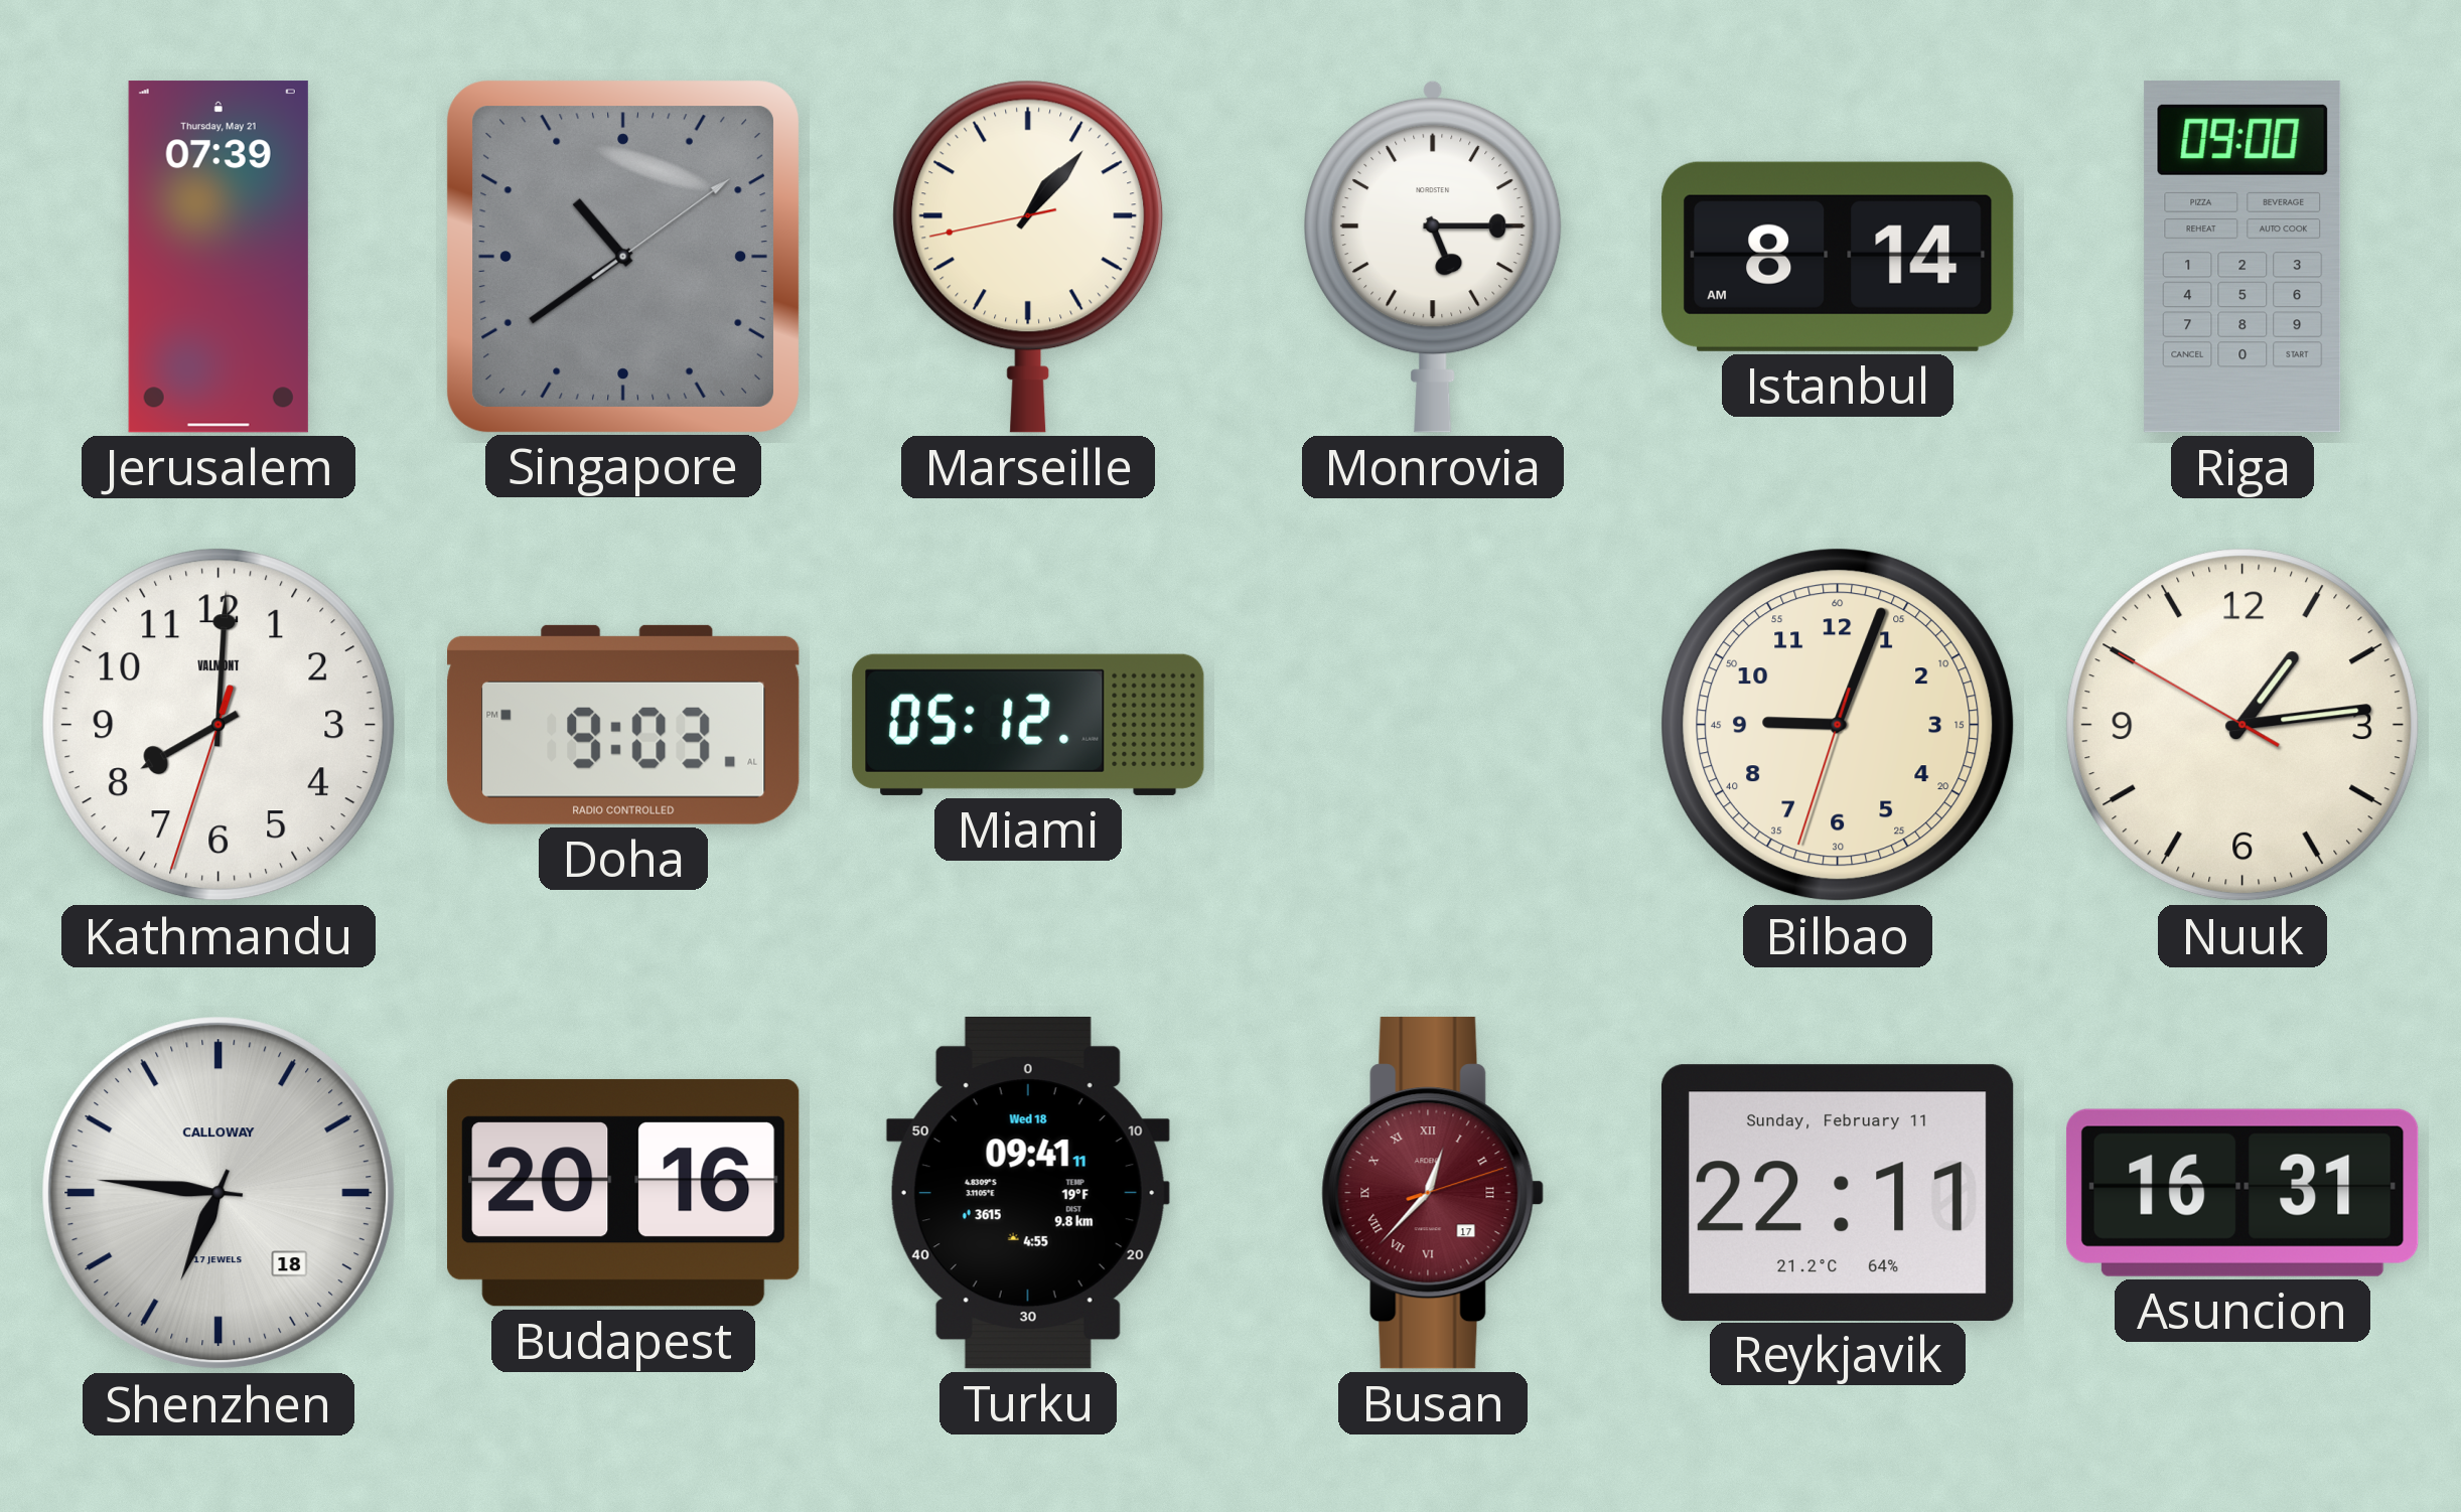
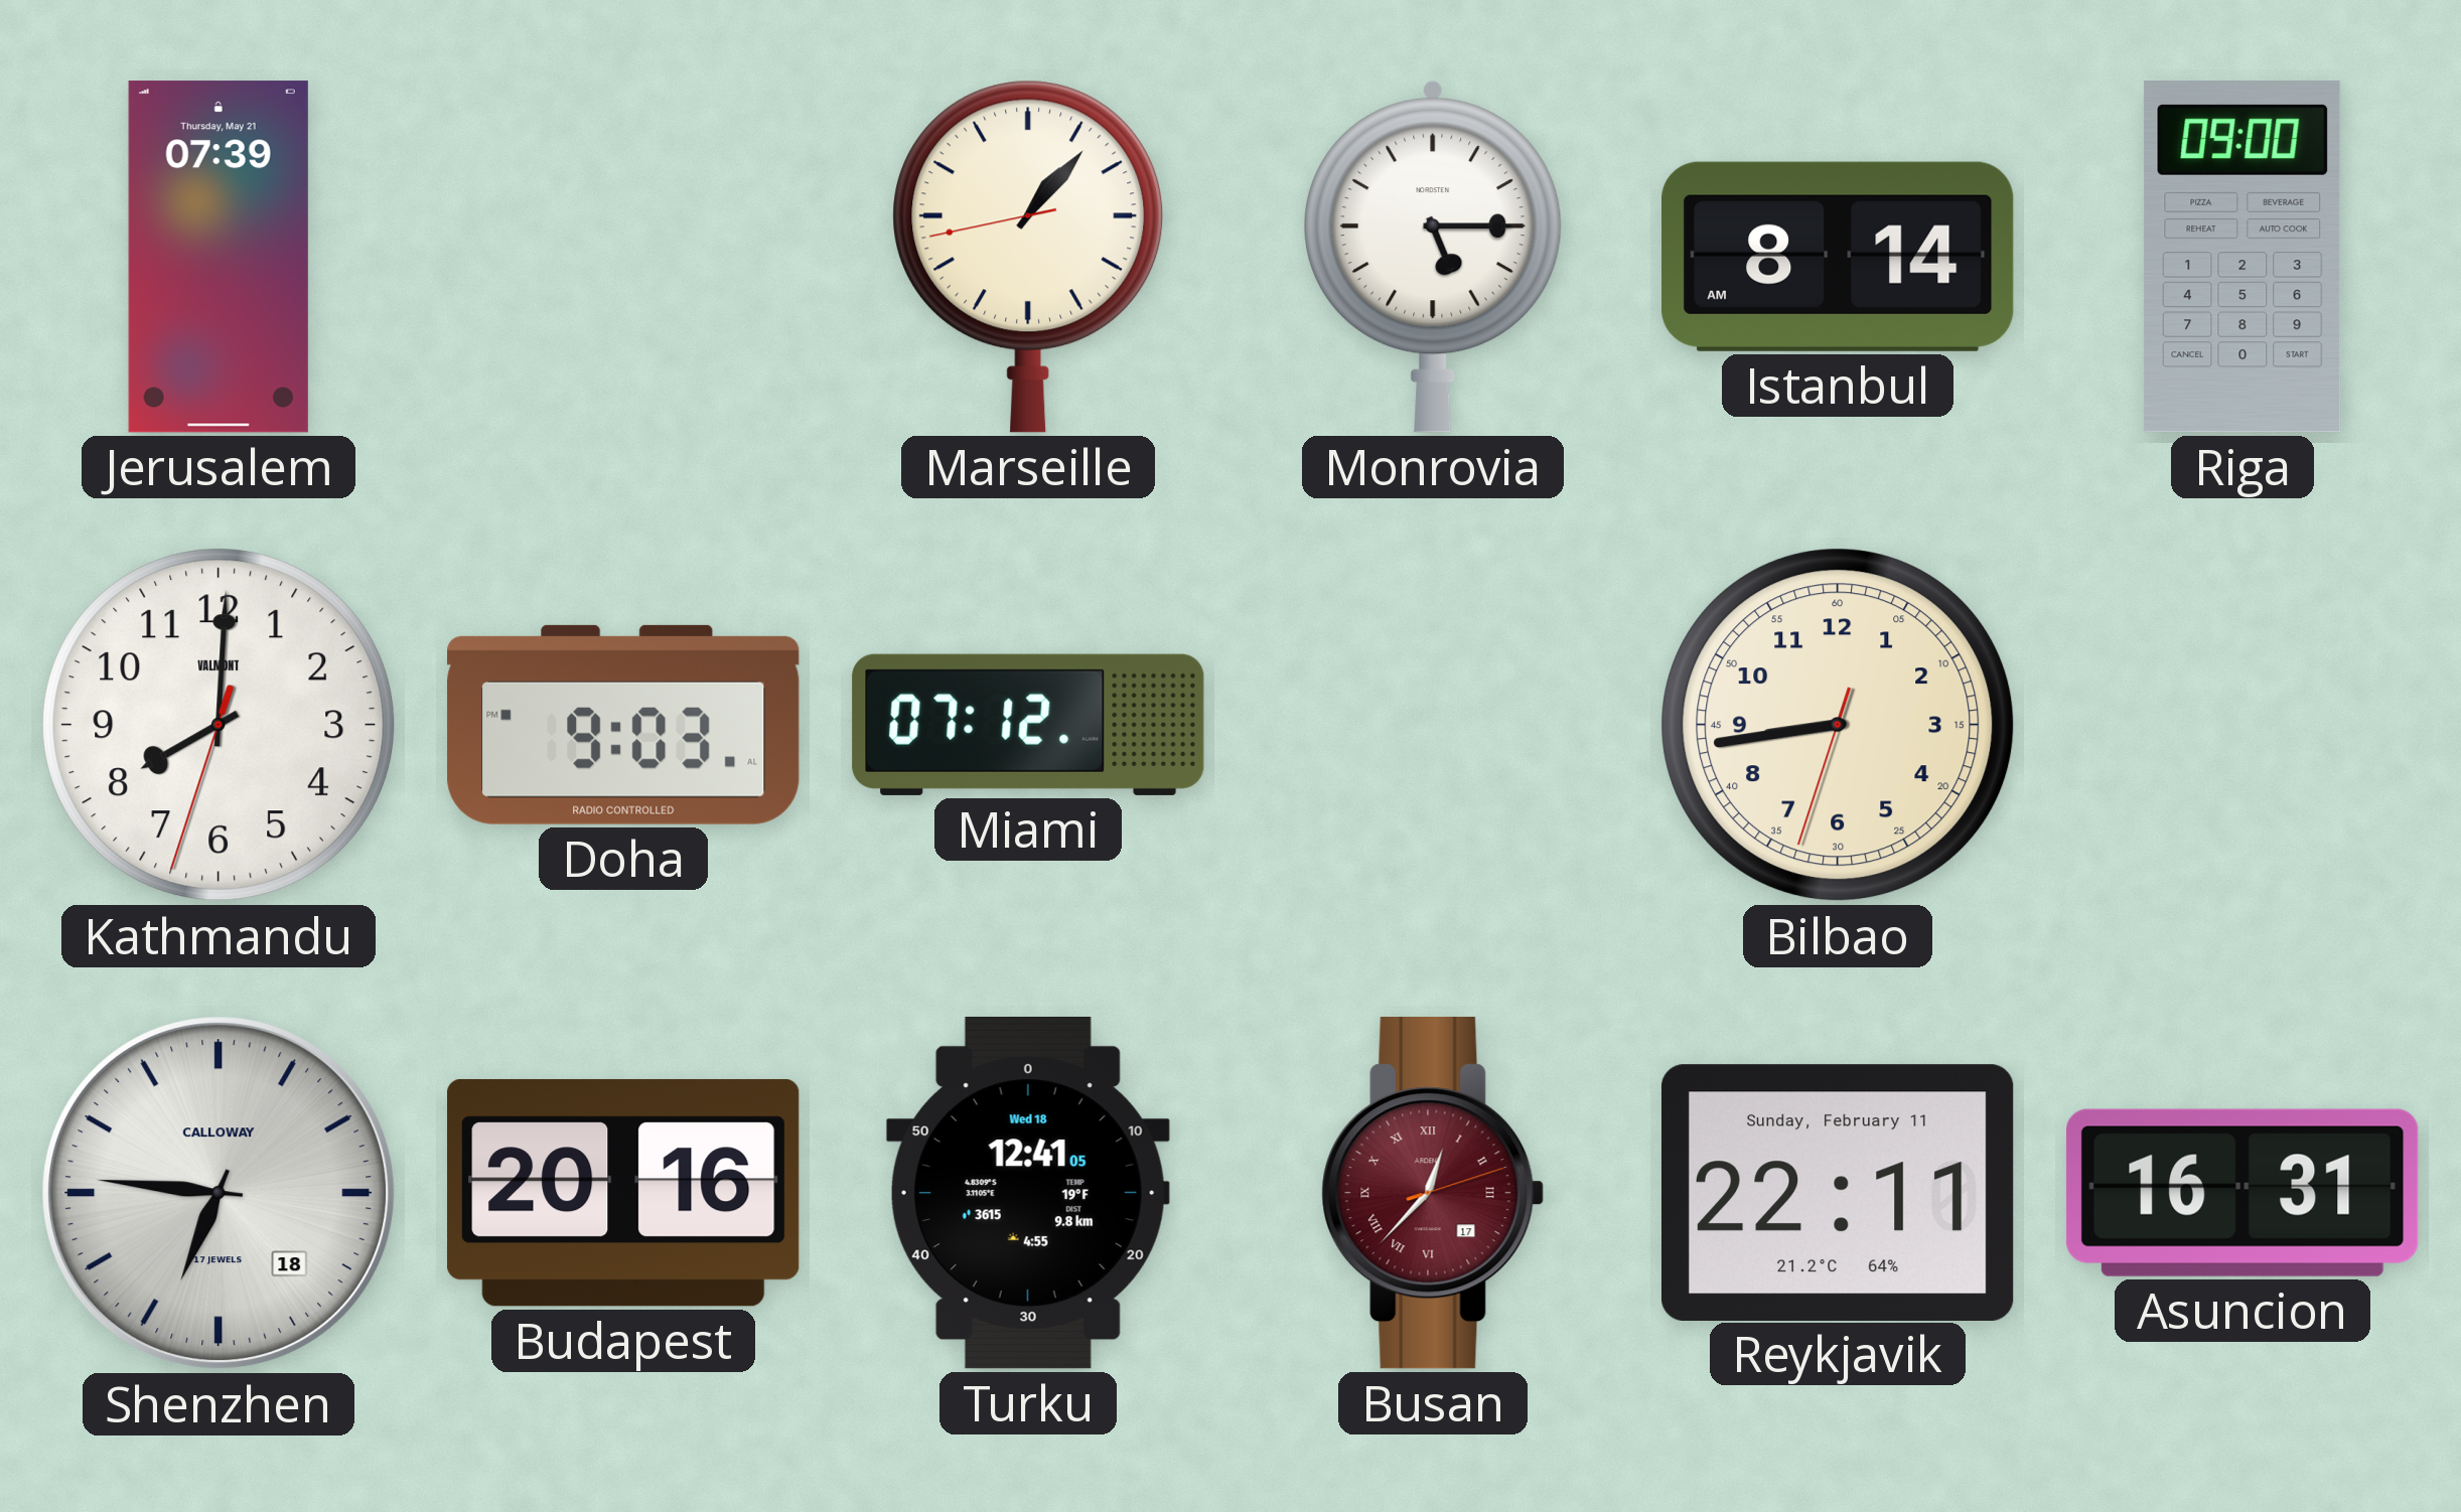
Singapore: 10:39 -> none (622, 256)
Miami: 05:12 -> 07:12 (1028, 725)
Bilbao: 9:03 -> 8:43 (1838, 725)
Nuuk: 1:13 -> none (2242, 725)
Turku: 09:41 -> 12:41 (1028, 1194)
